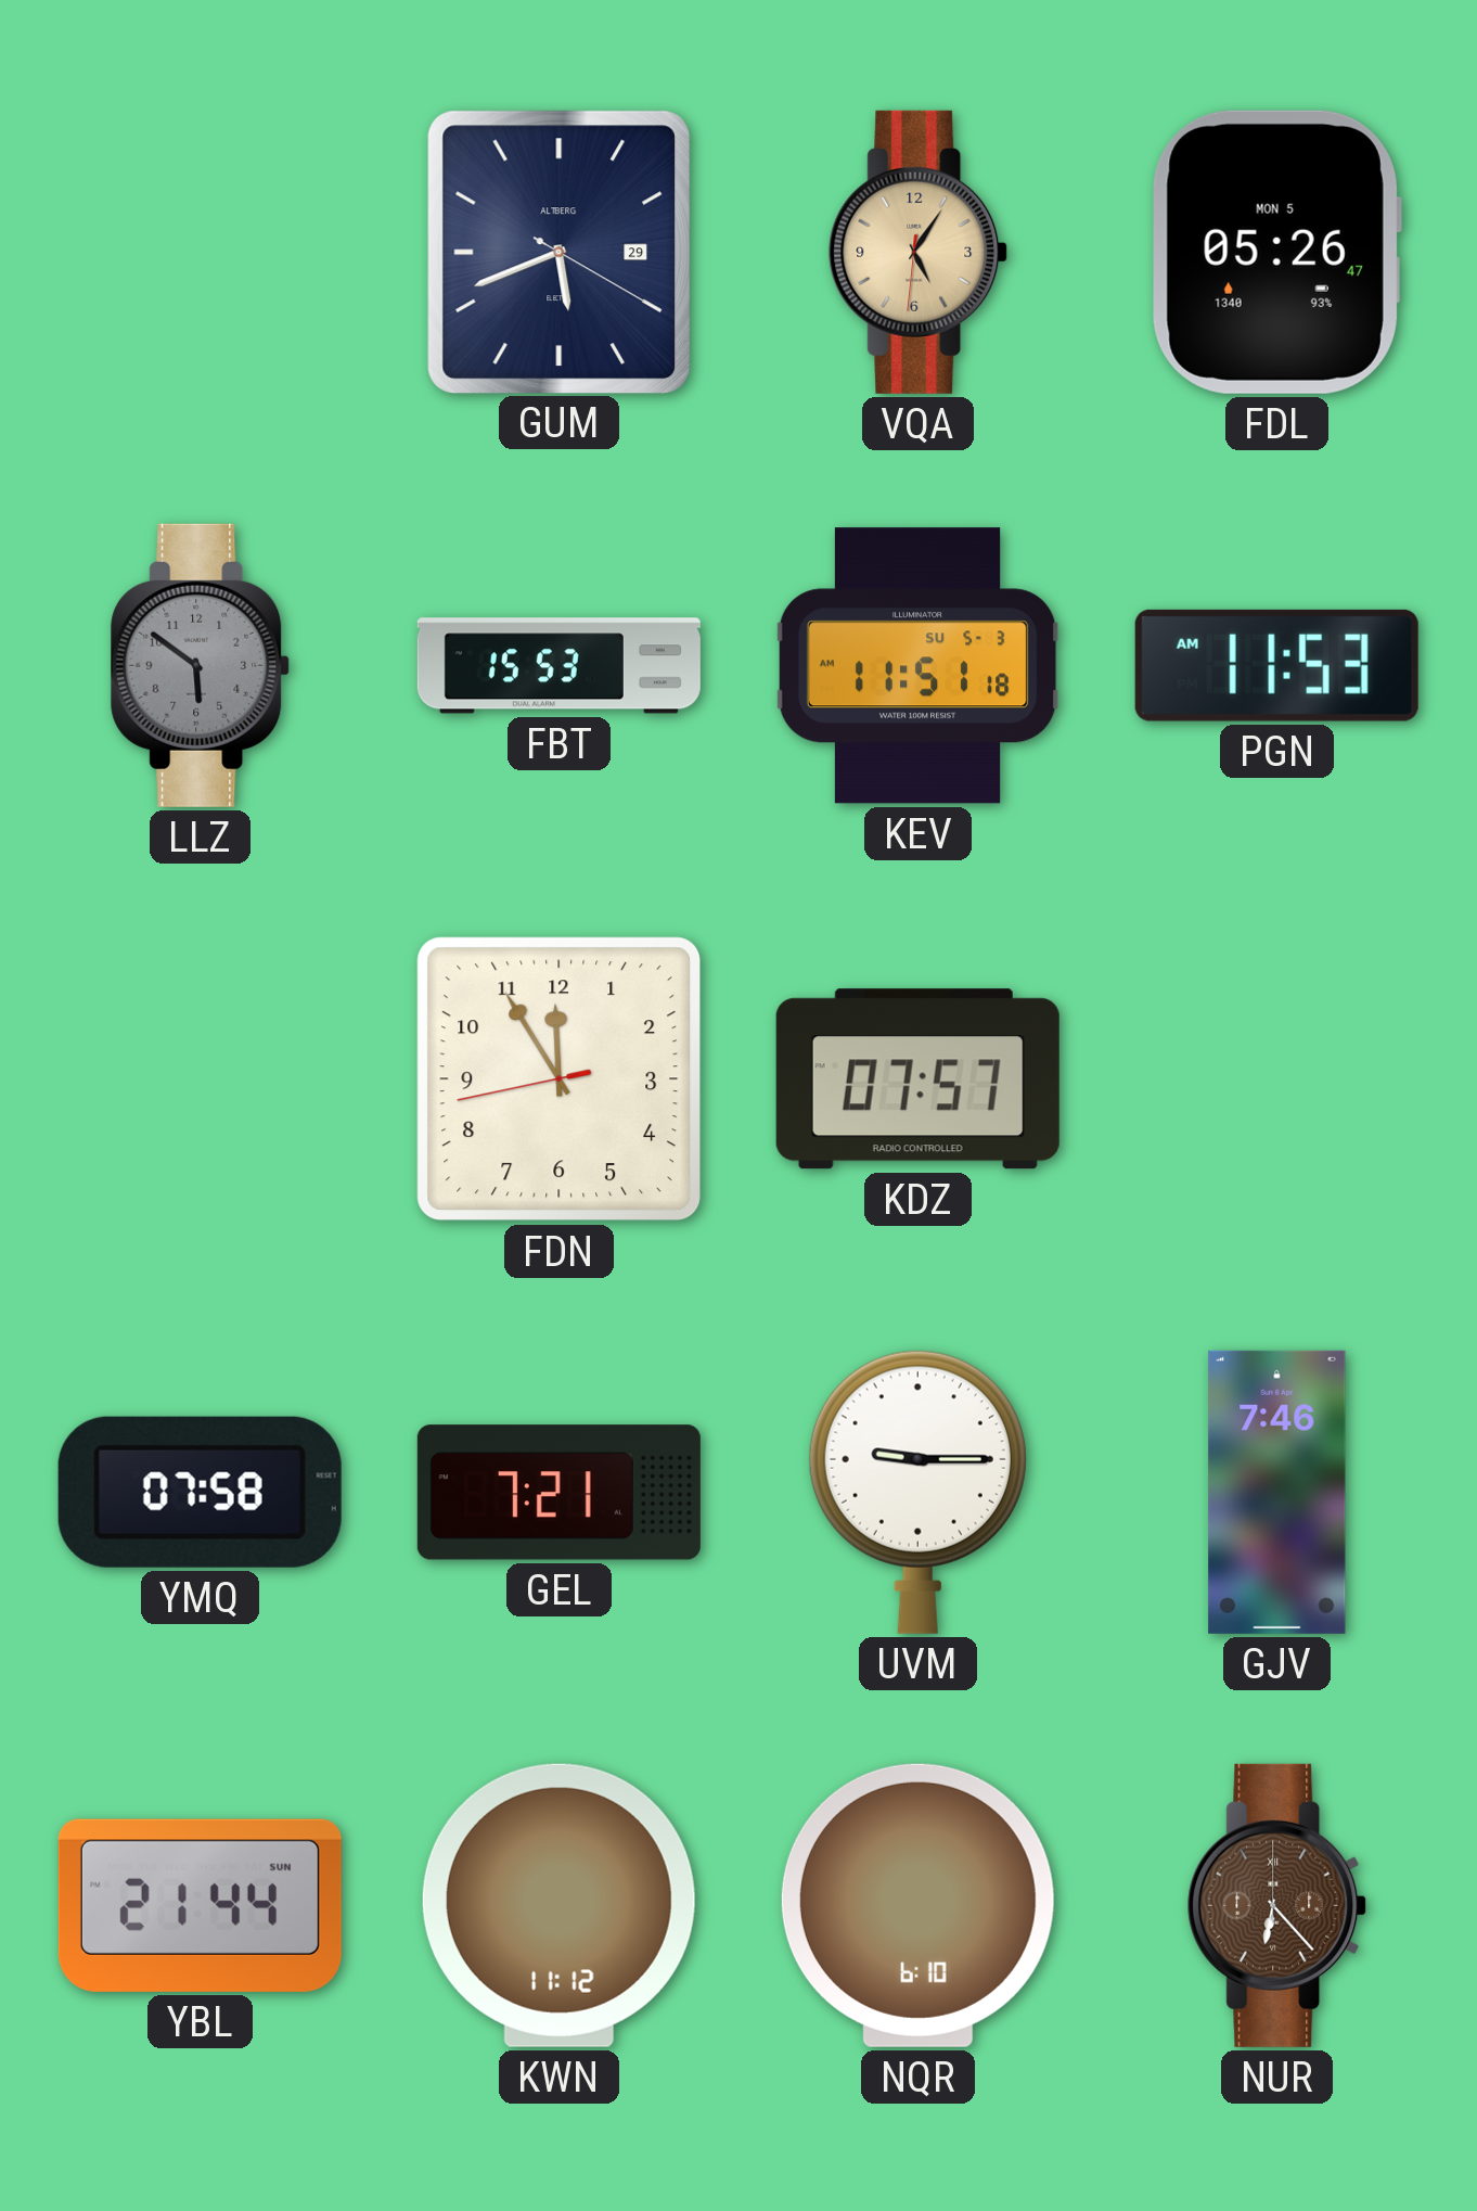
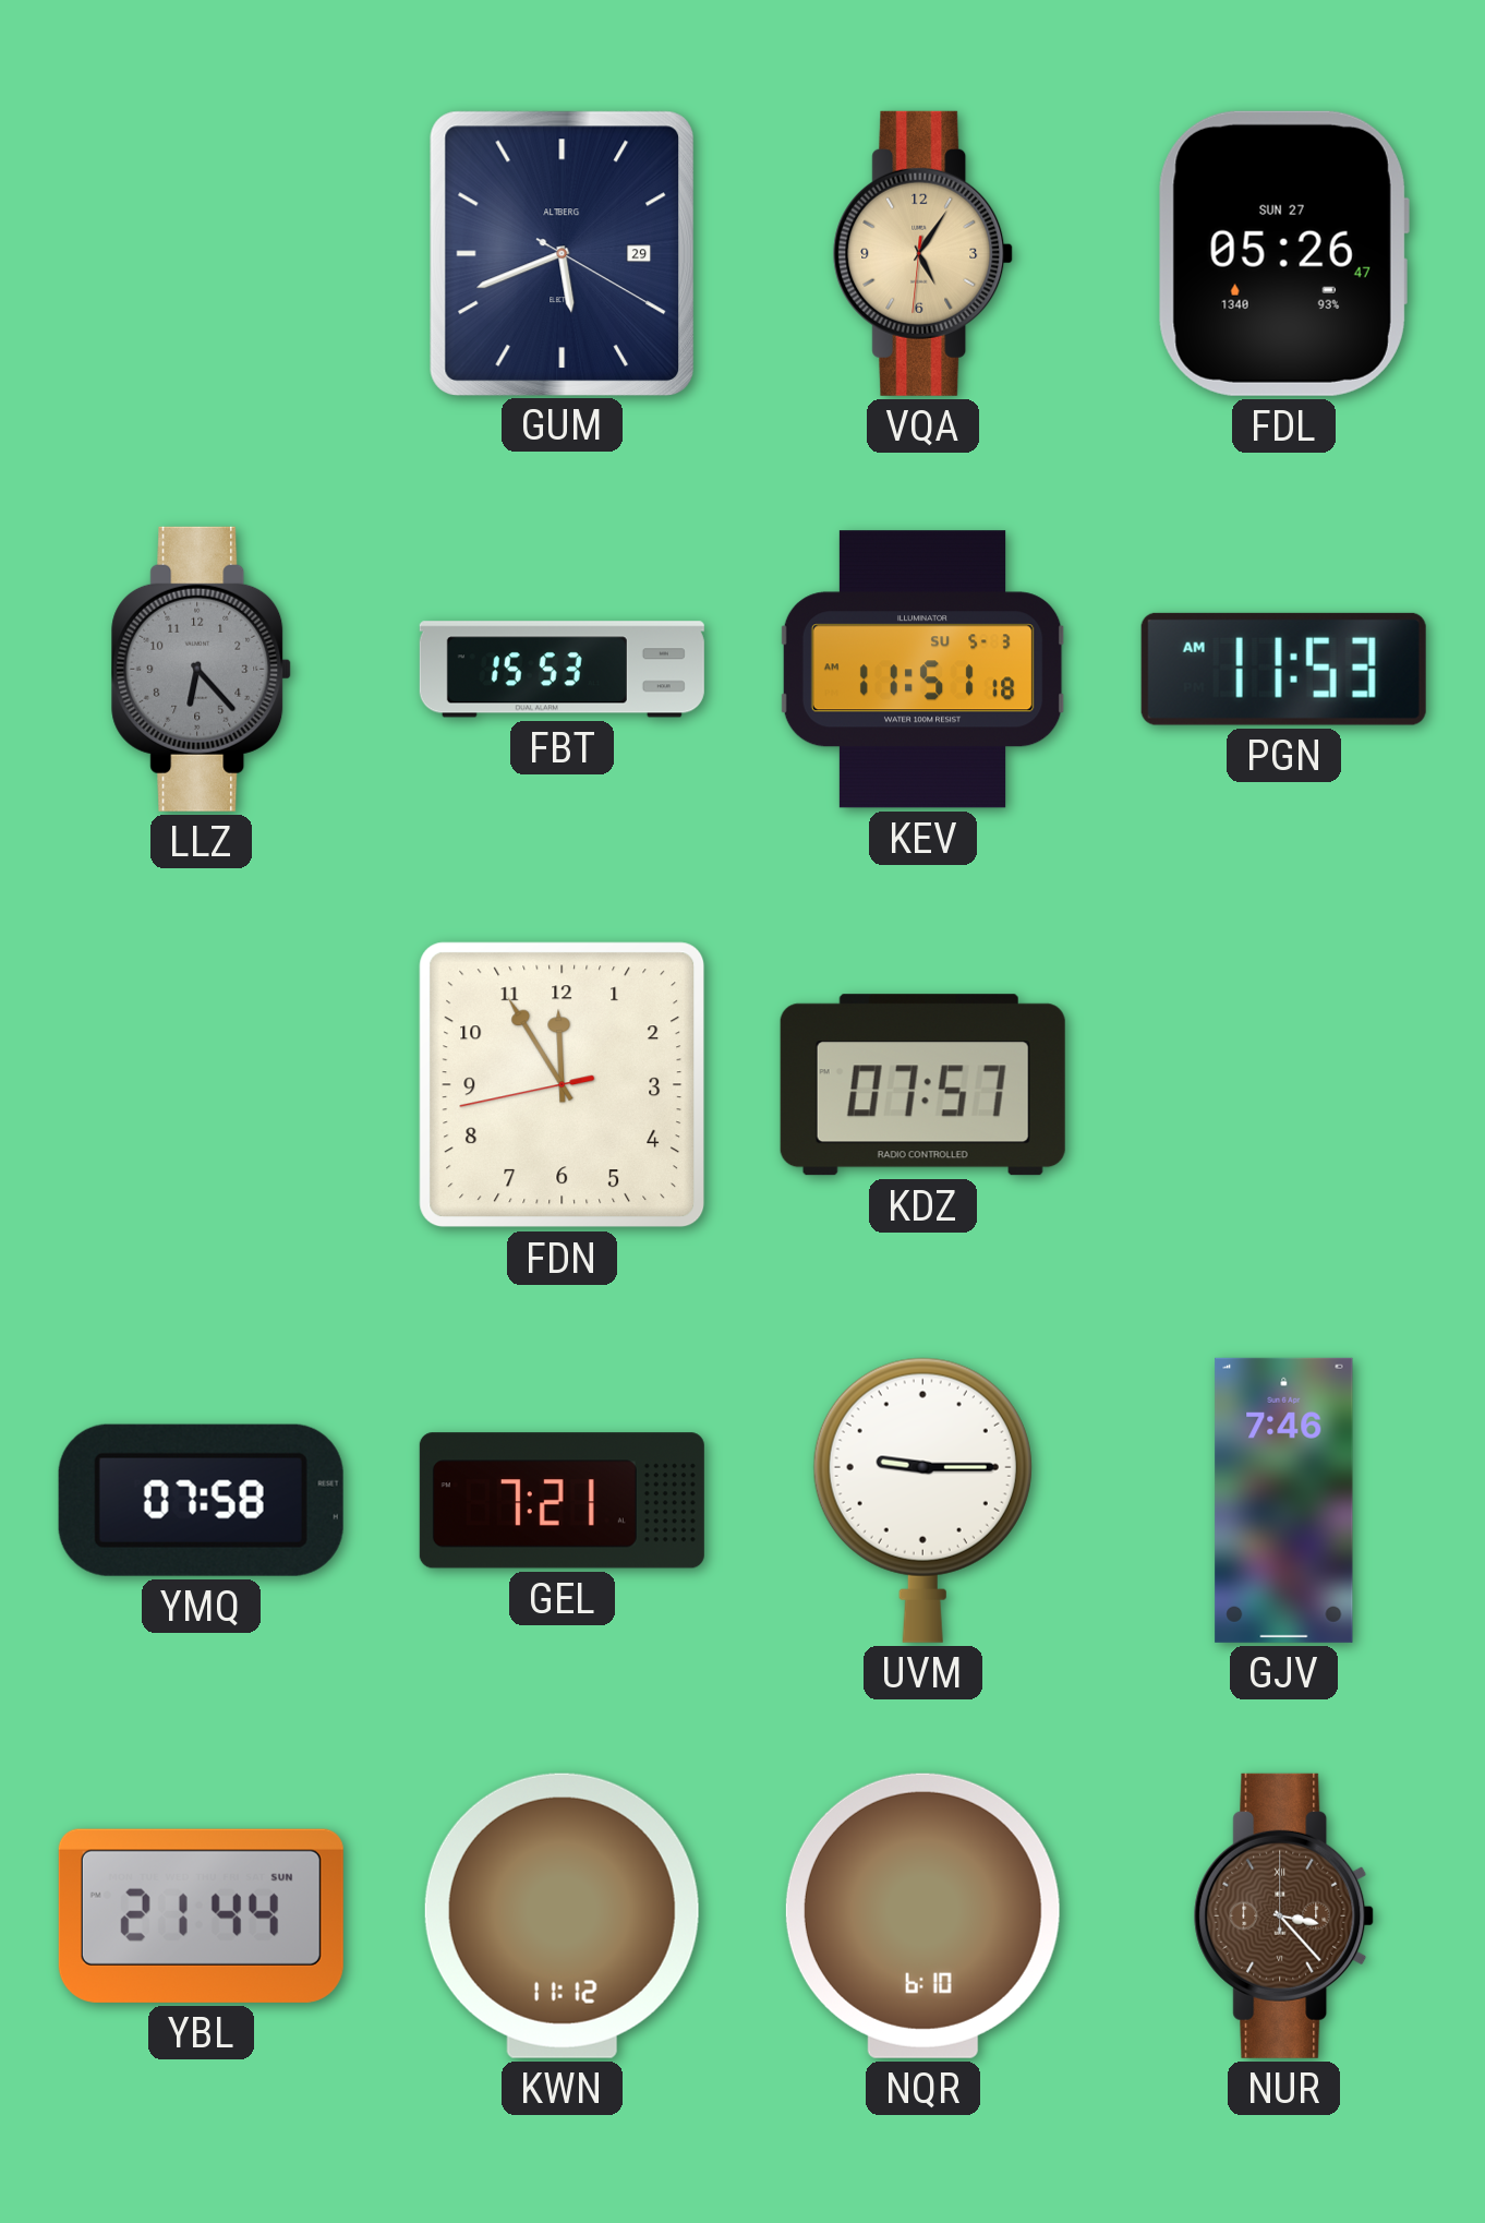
FDL date: MON 5 -> SUN 27 (1283, 253)
LLZ: 5:51 -> 6:23 (202, 669)
NUR: 6:23 -> 3:23 (1284, 1915)
